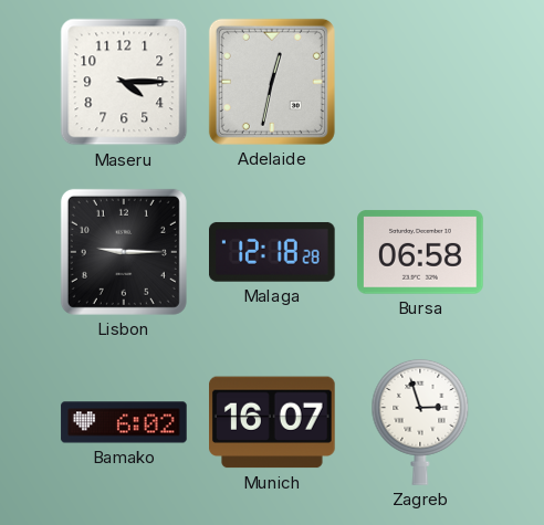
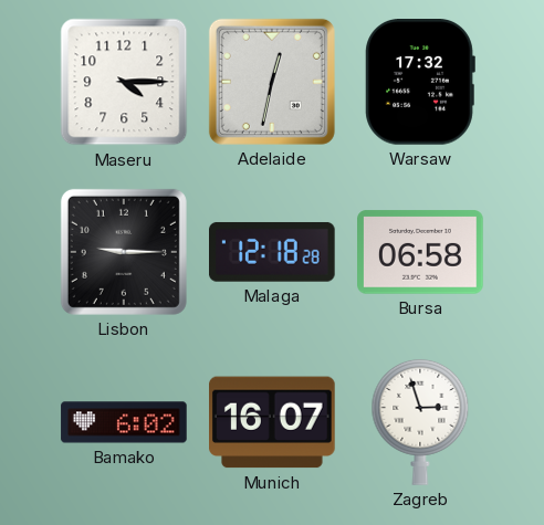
Warsaw: none -> 17:32 (420, 83)
